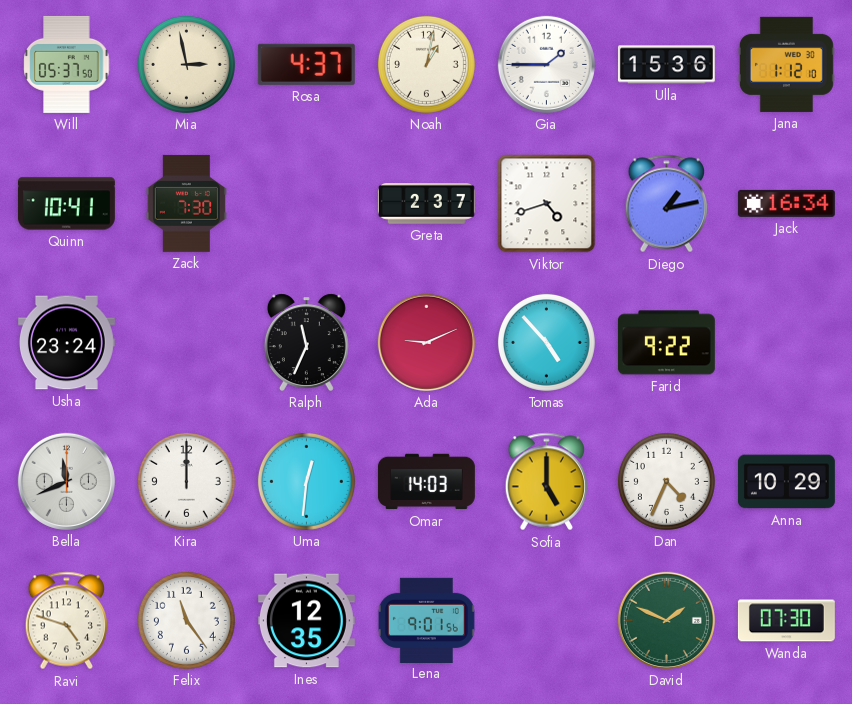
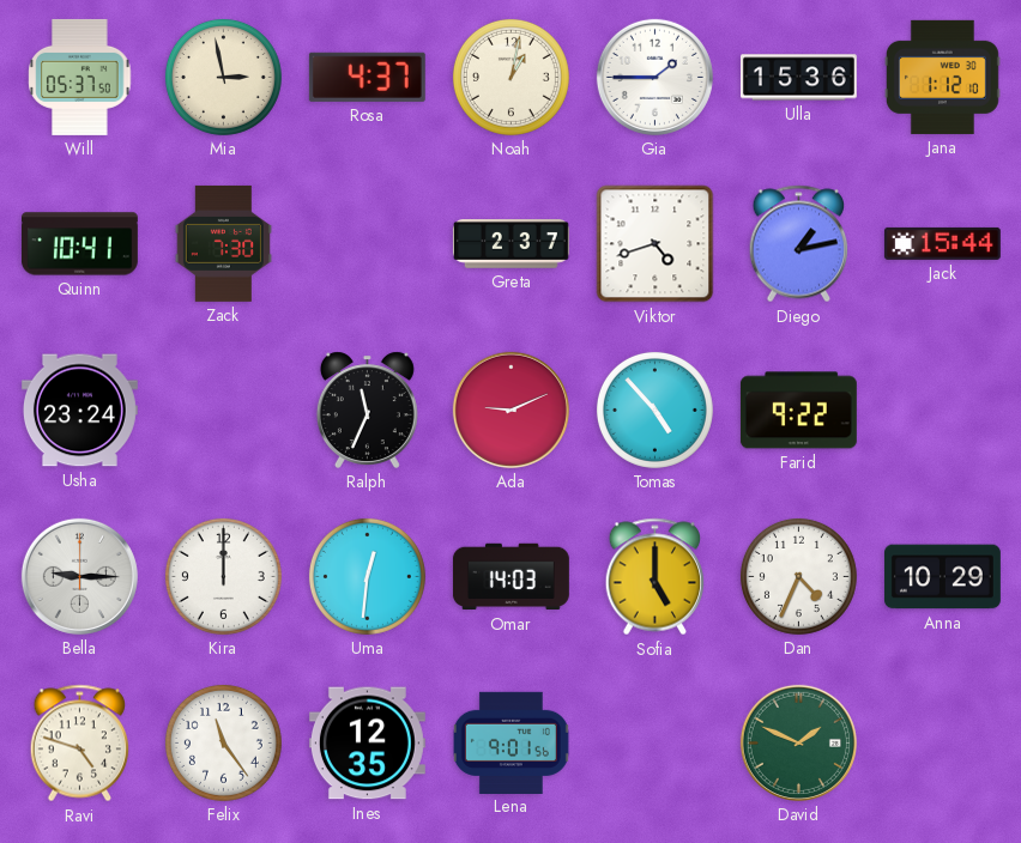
Jack: 16:34 -> 15:44 (942, 243)
Bella: 11:41 -> 9:15 (79, 576)
Wanda: 07:30 -> none (786, 621)
